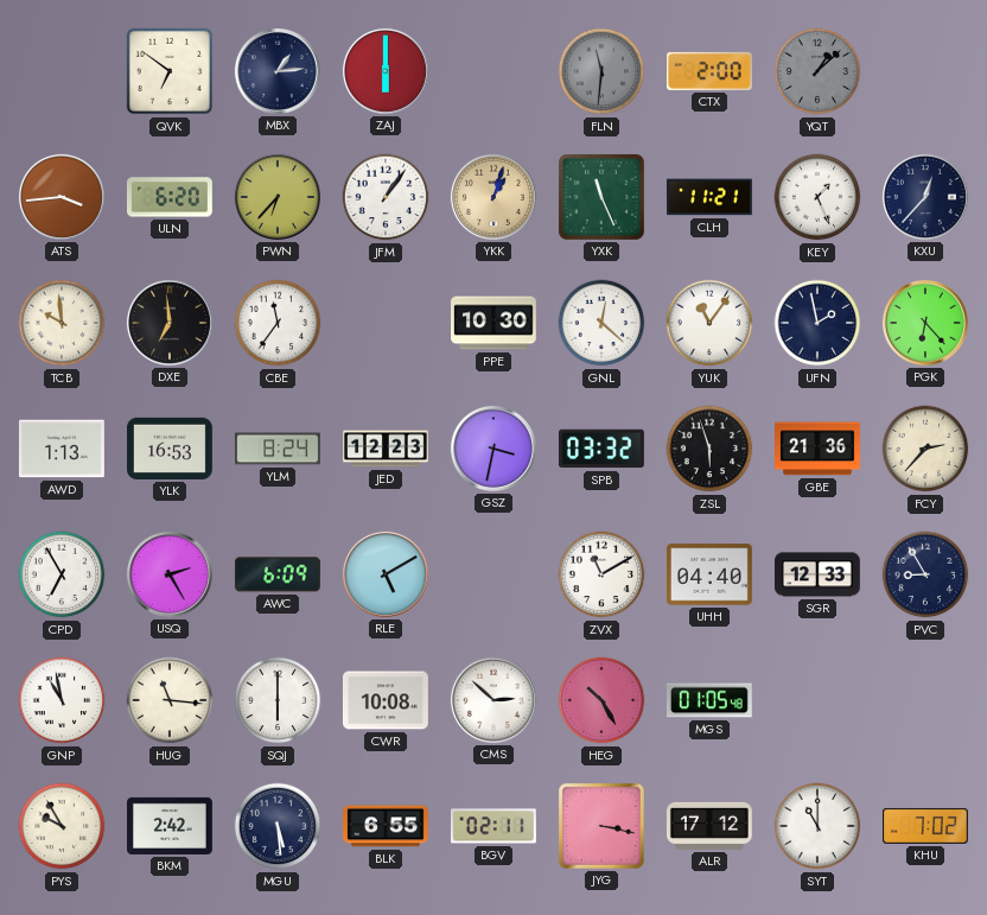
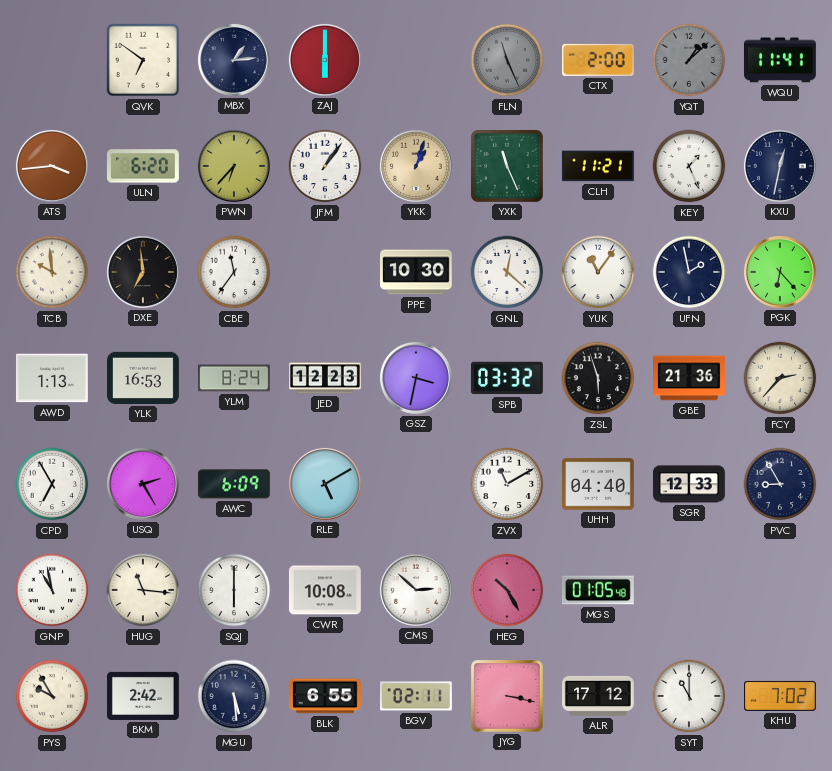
FLN: 11:31 -> 11:26 (507, 60)
WQU: none -> 11:41 (780, 60)
KXU: 12:37 -> 12:32 (780, 166)
